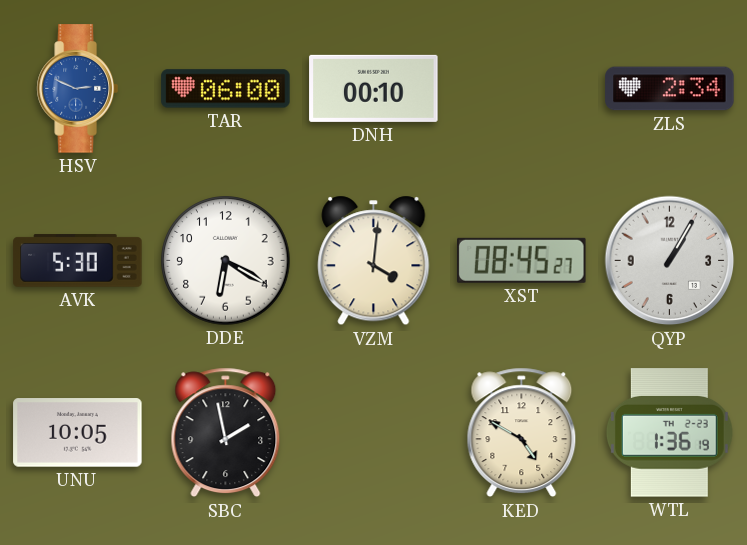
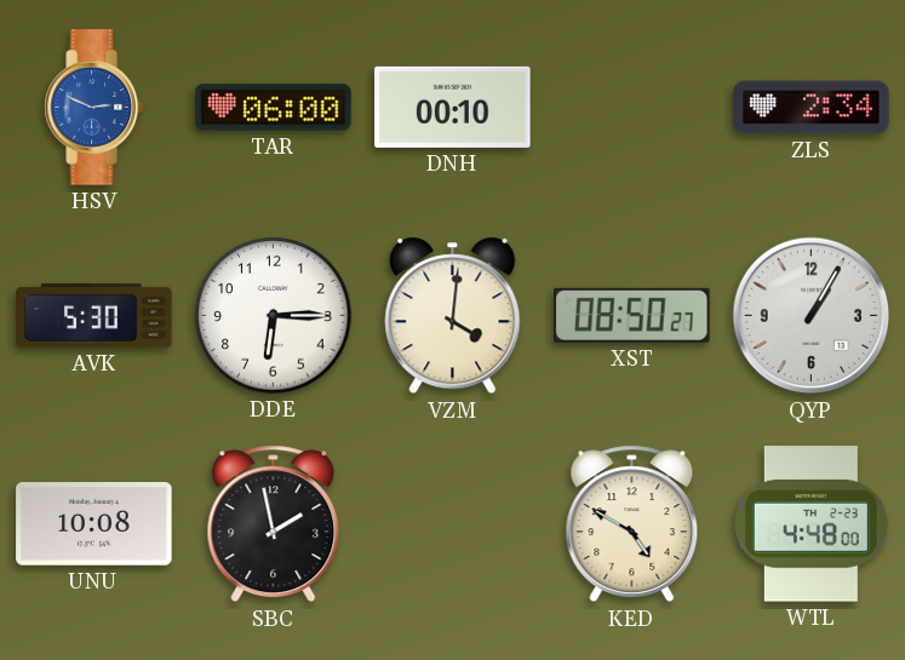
DDE: 6:20 -> 6:15 (274, 316)
XST: 08:45 -> 08:50 (632, 315)
UNU: 10:05 -> 10:08 (94, 524)
WTL: 1:36 -> 4:48 (811, 524)
